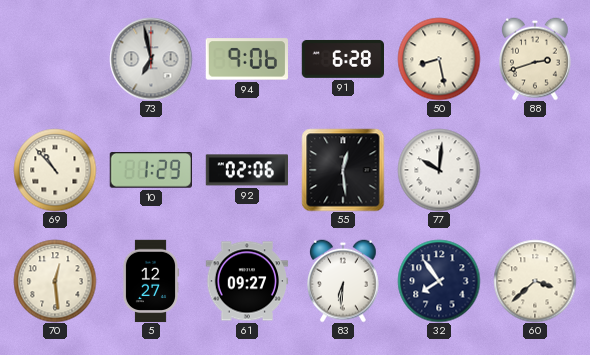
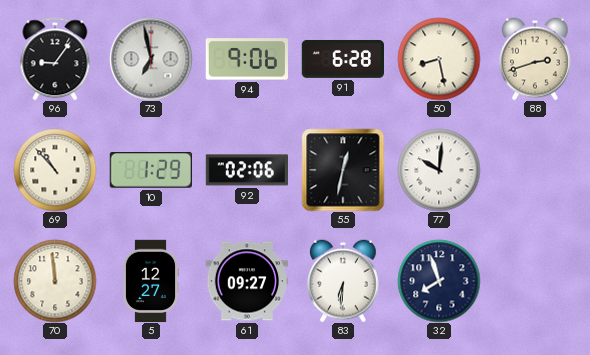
96: none -> 9:06 (55, 59)
55: 12:29 -> 12:32 (343, 170)
70: 12:29 -> 11:59 (55, 281)
32: 7:54 -> 7:57 (439, 281)
60: 3:38 -> none (535, 281)
